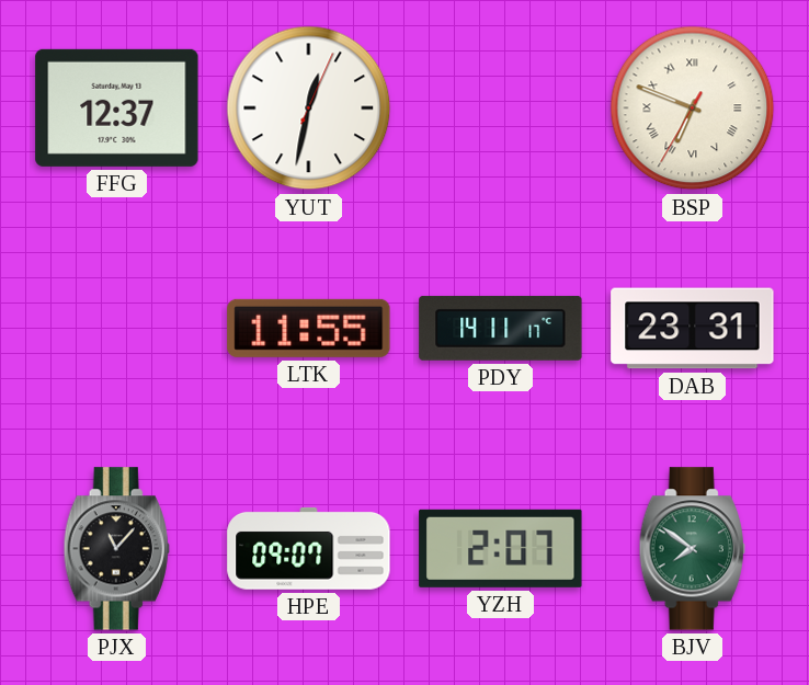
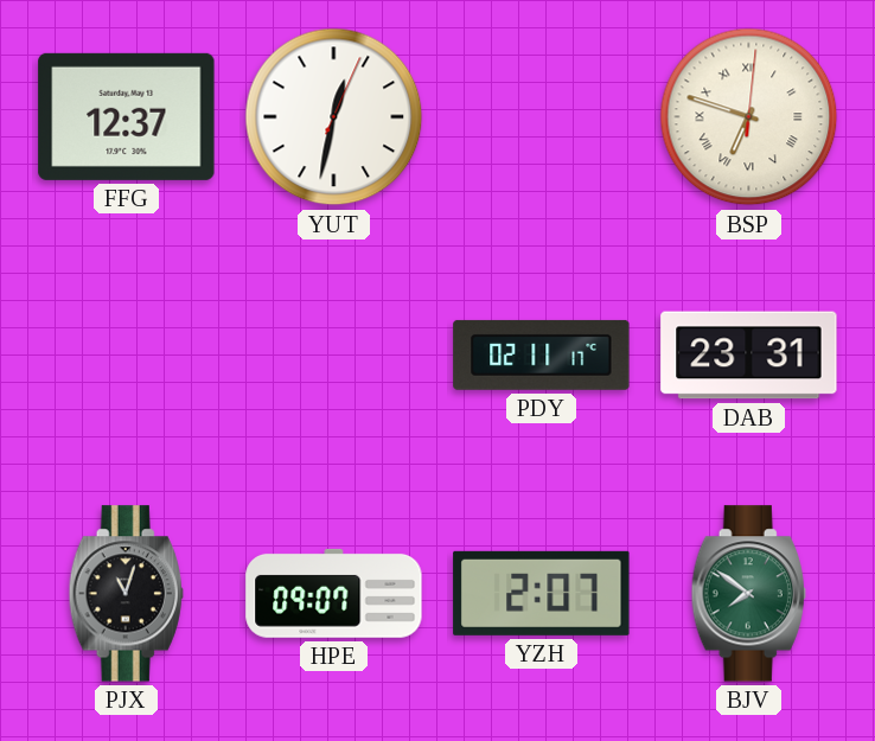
BSP: 6:48:35 -> 6:48:01 (749, 117)
LTK: 11:55 -> none (309, 328)
PDY: 14:11 -> 02:11 (542, 354)
PJX: 11:07 -> 11:03 (126, 594)
